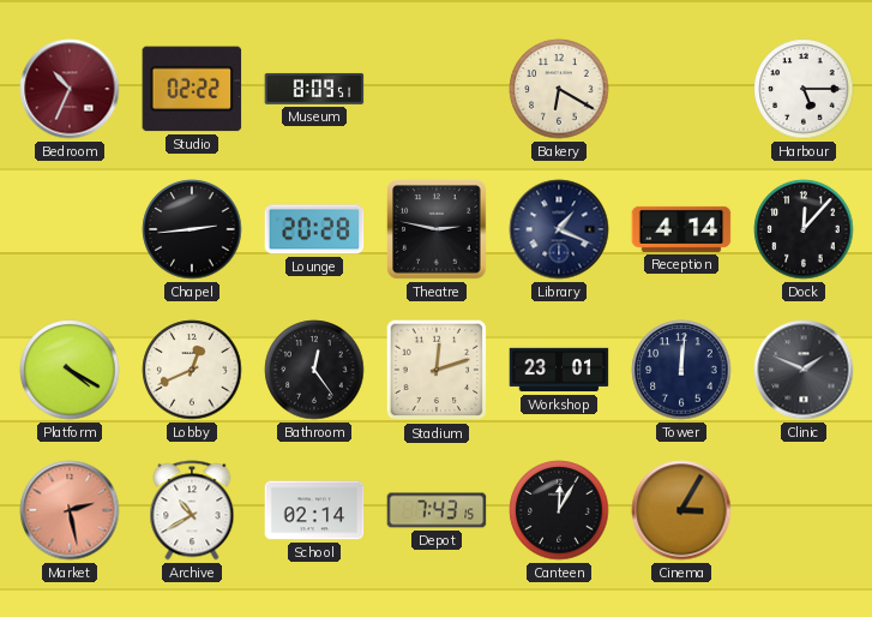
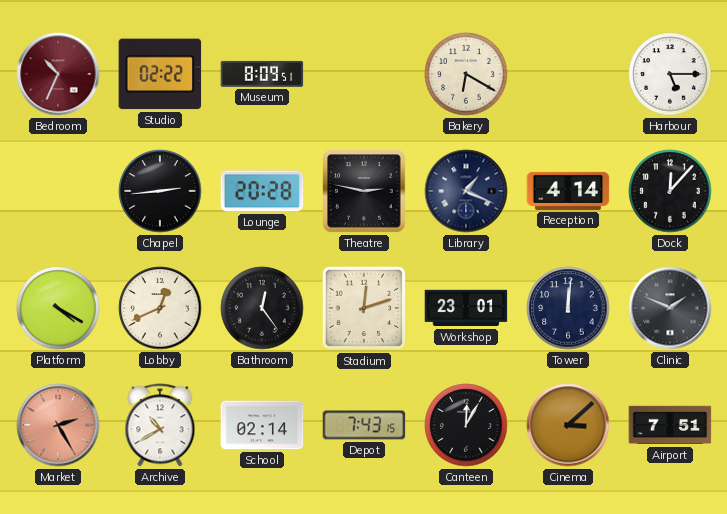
Market: 2:28 -> 2:25 (58, 425)
Cinema: 3:05 -> 3:08 (568, 425)
Airport: none -> 7:51 (670, 425)
